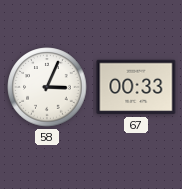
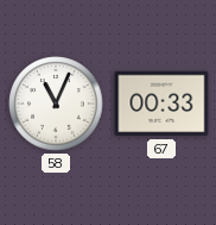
58: 3:04 -> 11:04 (56, 104)
